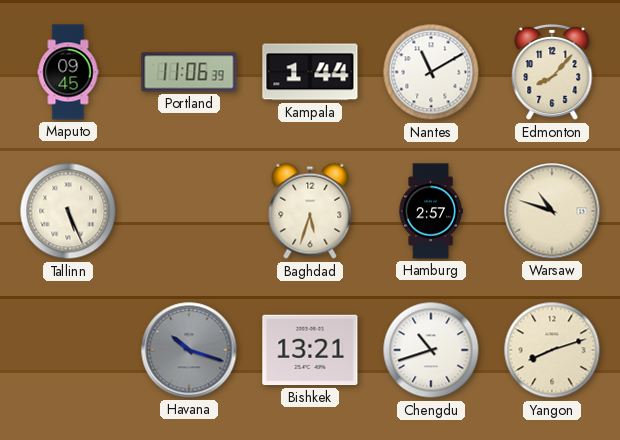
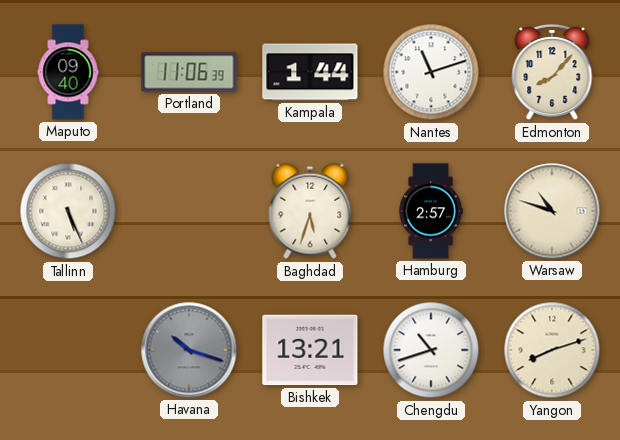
Maputo: 09:45 -> 09:40 (68, 72)
Nantes: 11:10 -> 11:12 (431, 72)
